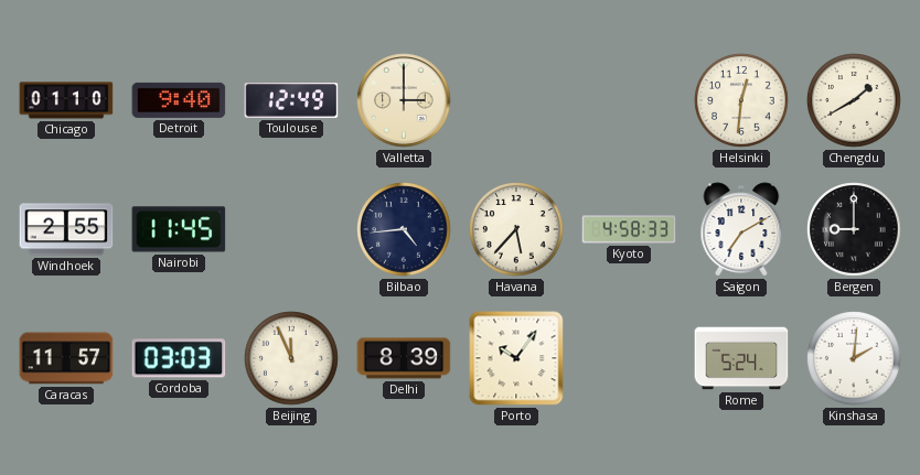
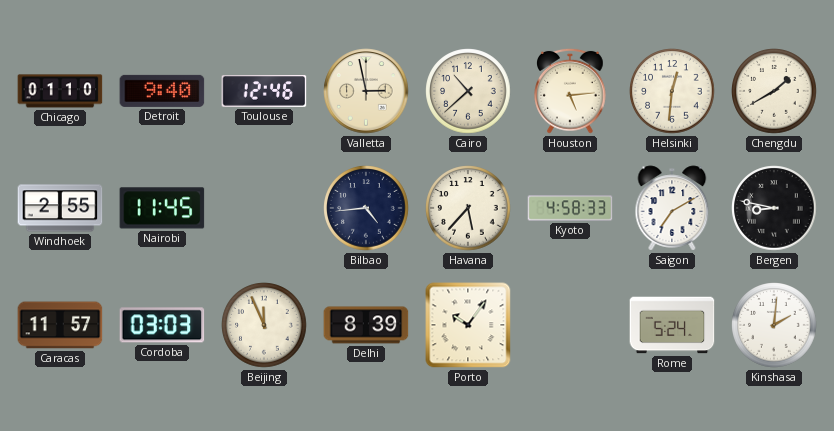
Toulouse: 12:49 -> 12:46 (264, 91)
Valletta: 3:00 -> 2:58 (366, 91)
Cairo: none -> 10:38 (468, 91)
Houston: none -> 5:14 (570, 91)
Bergen: 9:00 -> 8:47 (774, 208)
